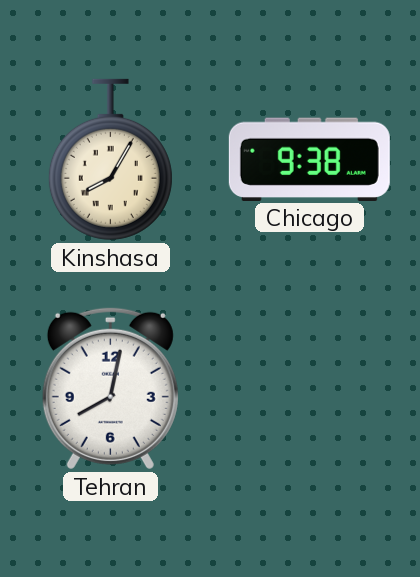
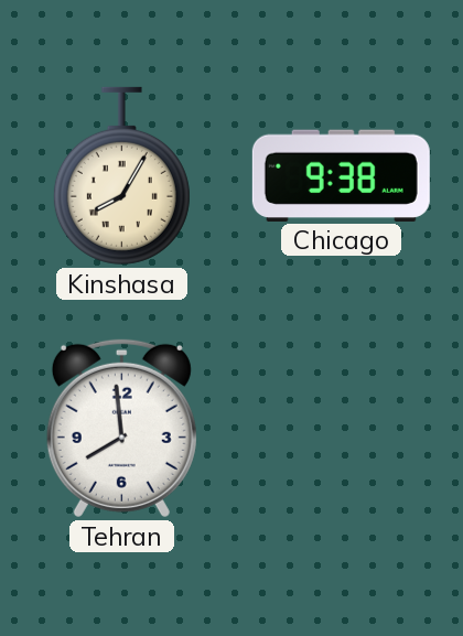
Tehran: 8:02 -> 7:59 (121, 428)
